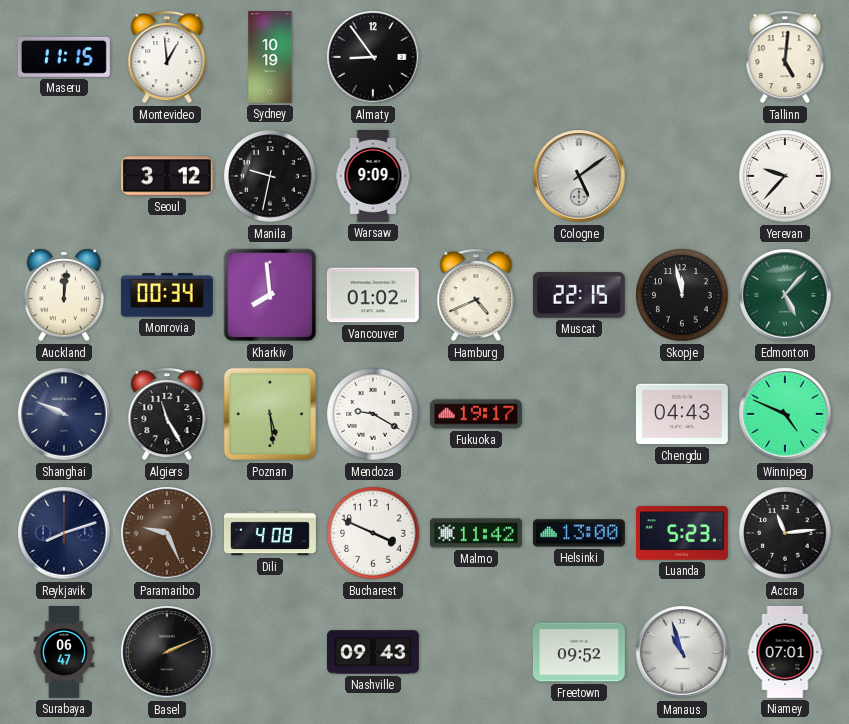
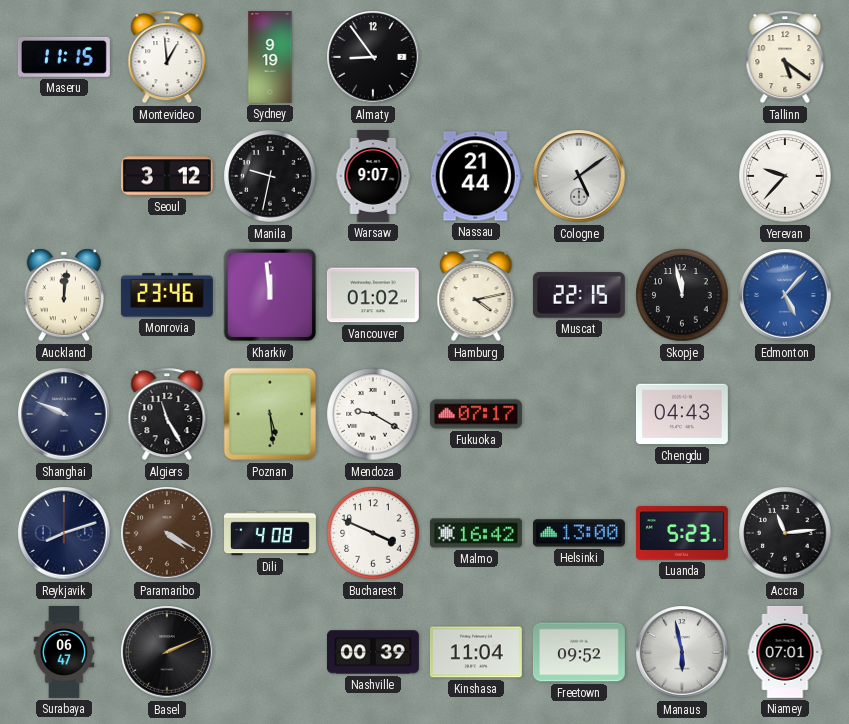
Sydney: 10:19 -> 9:19 (270, 58)
Tallinn: 5:01 -> 5:21 (785, 57)
Warsaw: 9:09 -> 9:07 (373, 177)
Nassau: none -> 21:44 (476, 176)
Monrovia: 00:34 -> 23:46 (167, 295)
Kharkiv: 7:59 -> 11:59 (270, 295)
Hamburg: 4:41 -> 4:13 (476, 295)
Edmonton dial: green -> blue (785, 295)
Fukuoka: 19:17 -> 07:17 (476, 414)
Winnipeg: 4:49 -> none (785, 414)
Paramaribo: 9:26 -> 4:20 (167, 533)
Malmo: 11:42 -> 16:42 (476, 533)
Nashville: 09:43 -> 00:39 (373, 652)
Kinshasa: none -> 11:04 (476, 652)
Manaus: 10:57 -> 5:58 (682, 652)
